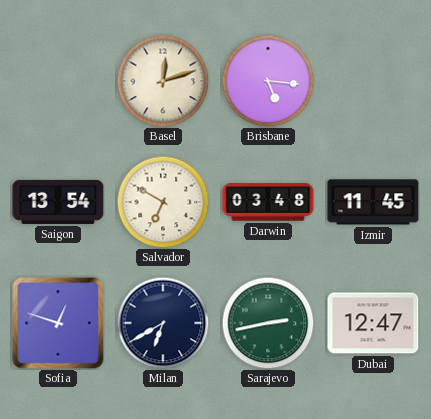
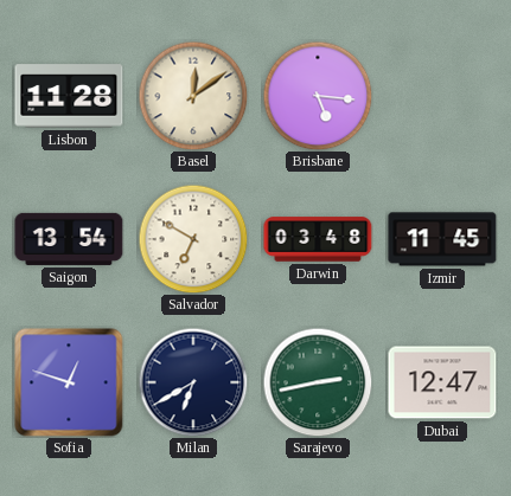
Lisbon: none -> 11:28 (69, 96)
Basel: 12:12 -> 12:09 (193, 96)
